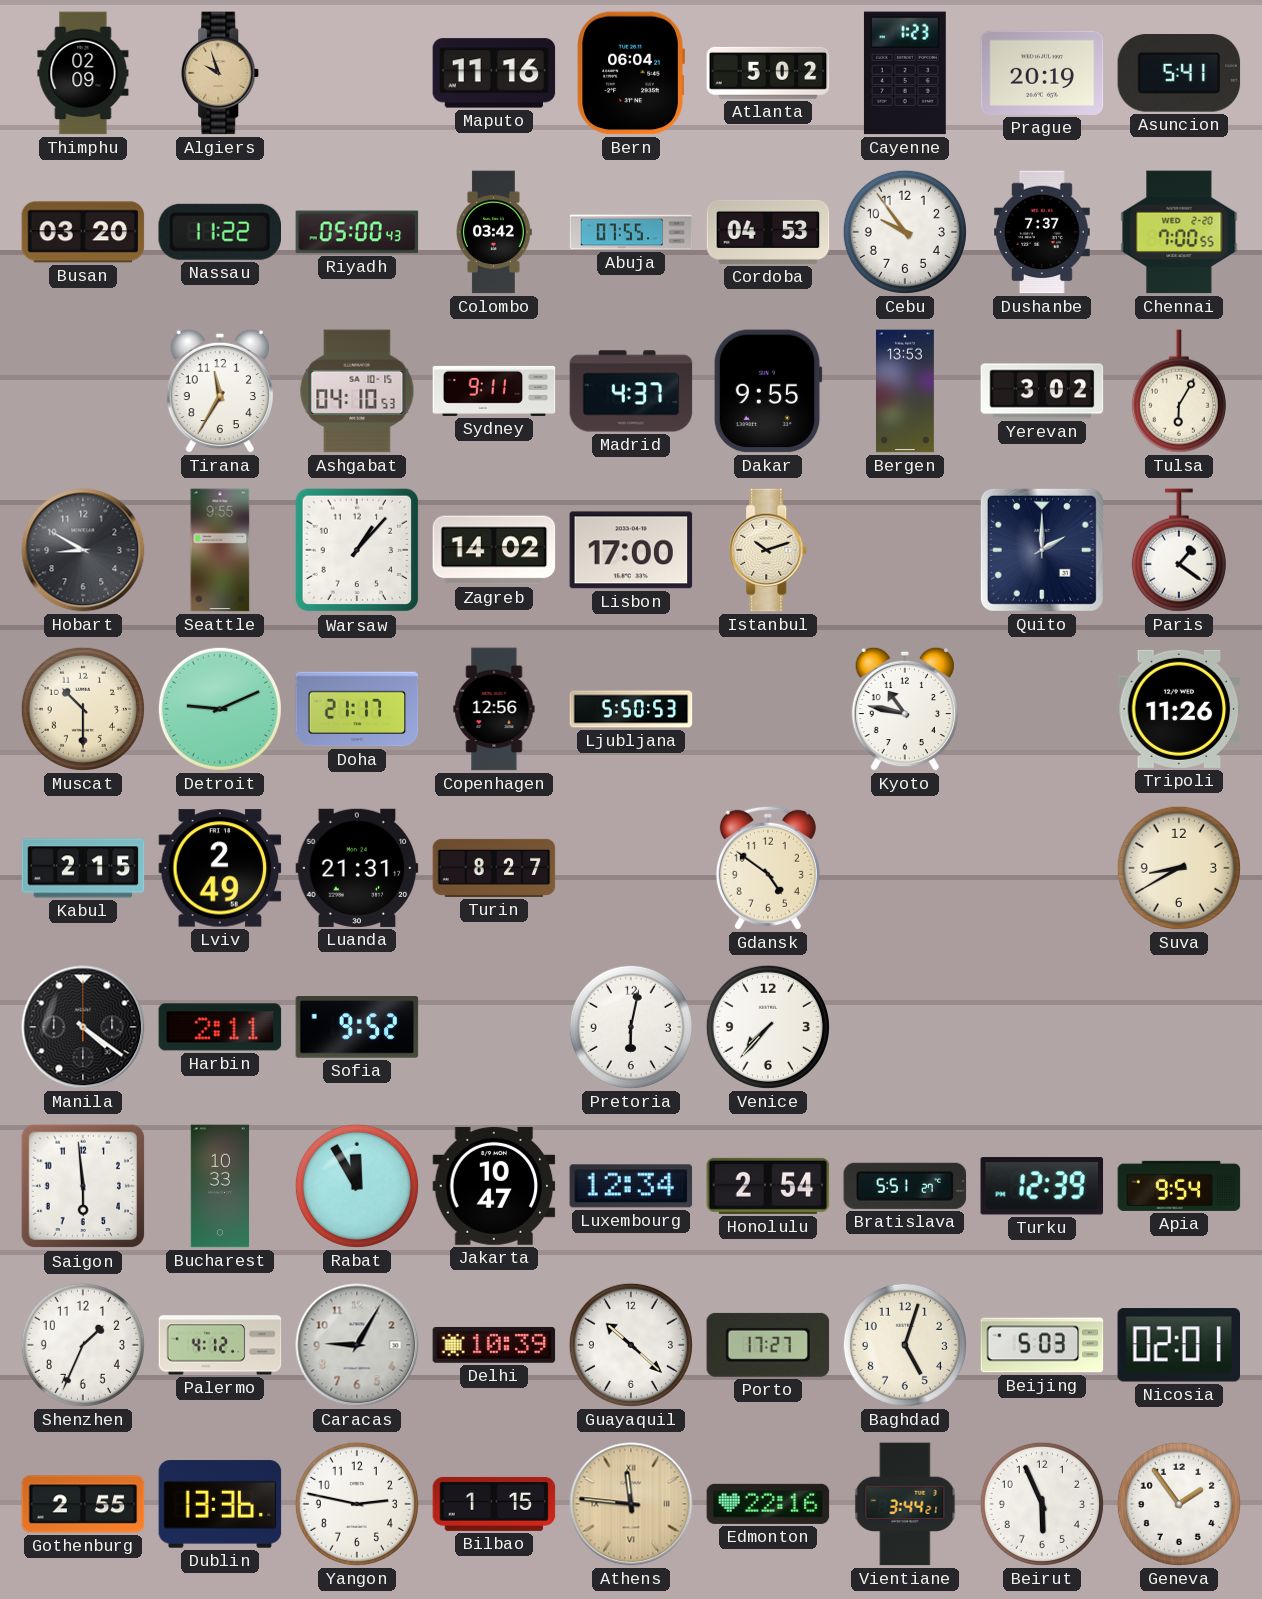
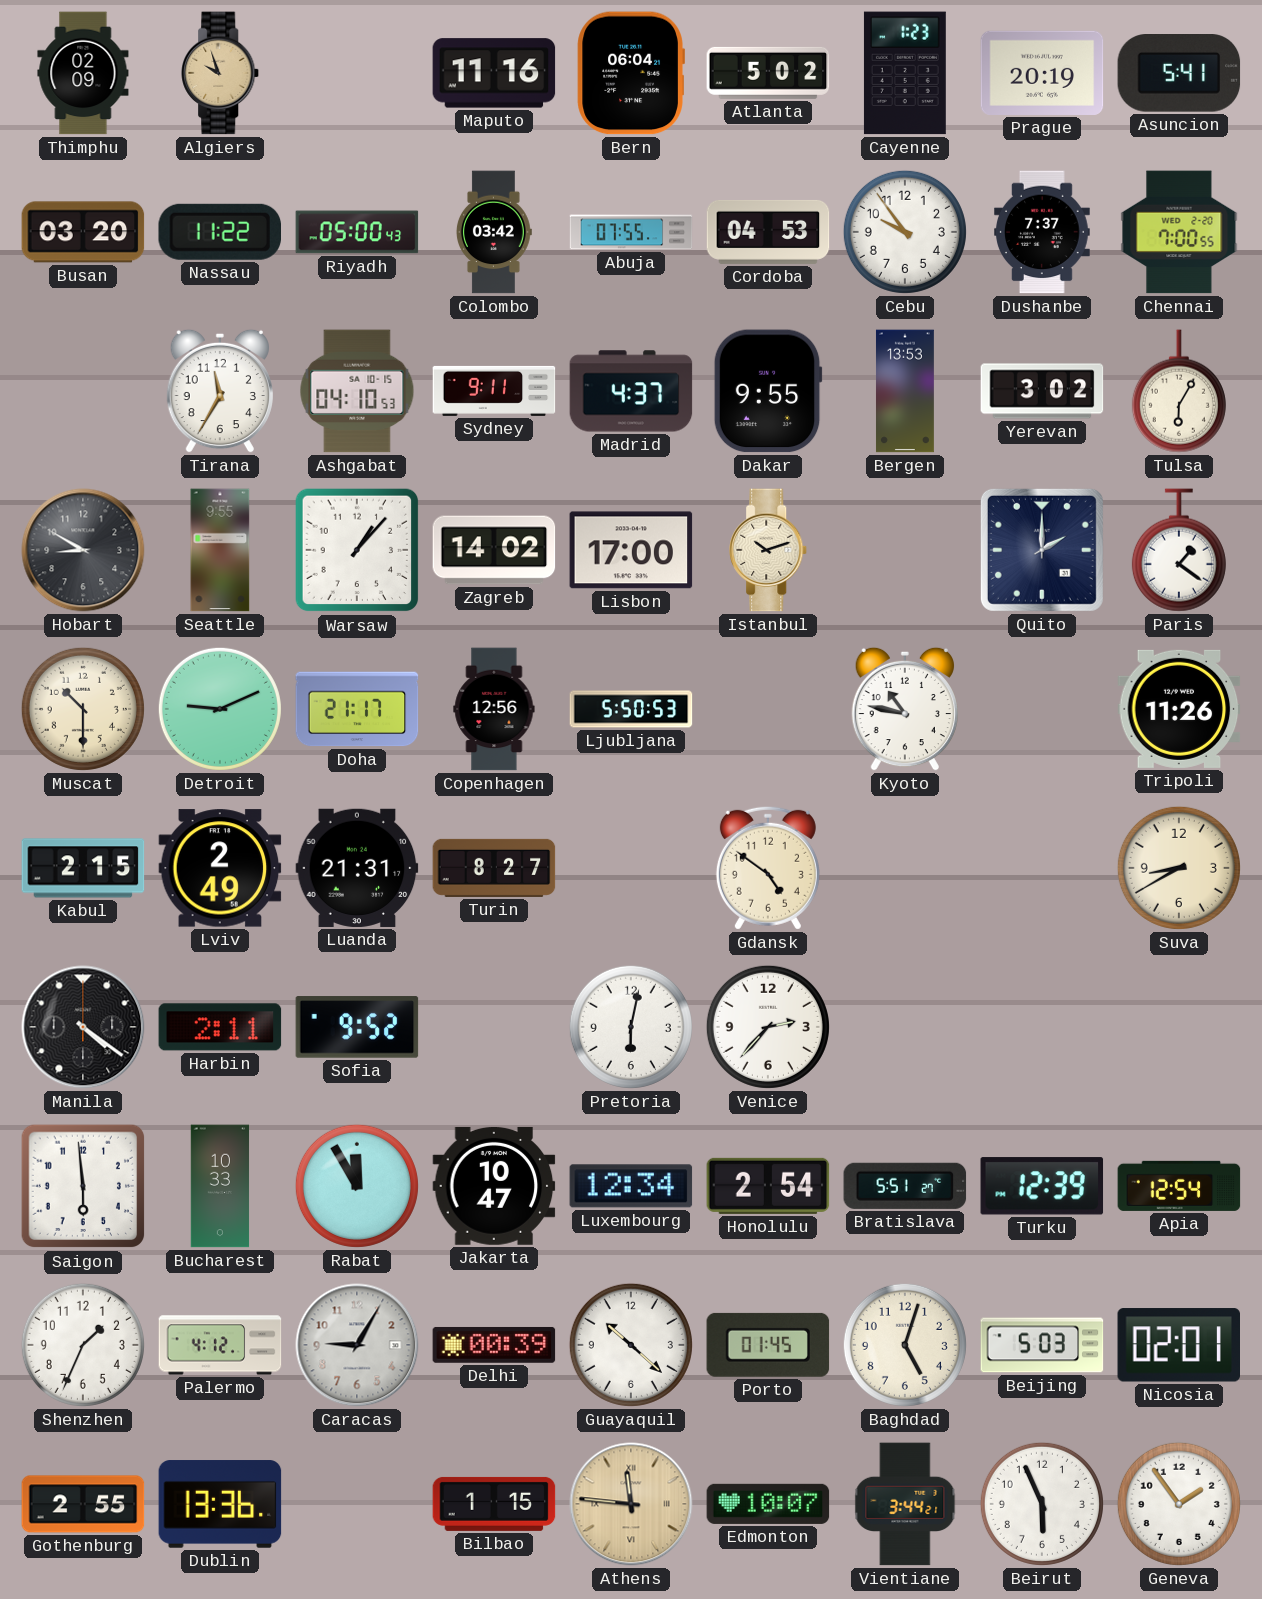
Venice: 7:37 -> 2:37 (768, 1027)
Apia: 9:54 -> 12:54 (1179, 1186)
Delhi: 10:39 -> 00:39 (494, 1345)
Porto: 17:27 -> 01:45 (768, 1345)
Yangon: 2:47 -> none (357, 1504)
Edmonton: 22:16 -> 10:07 (768, 1504)
